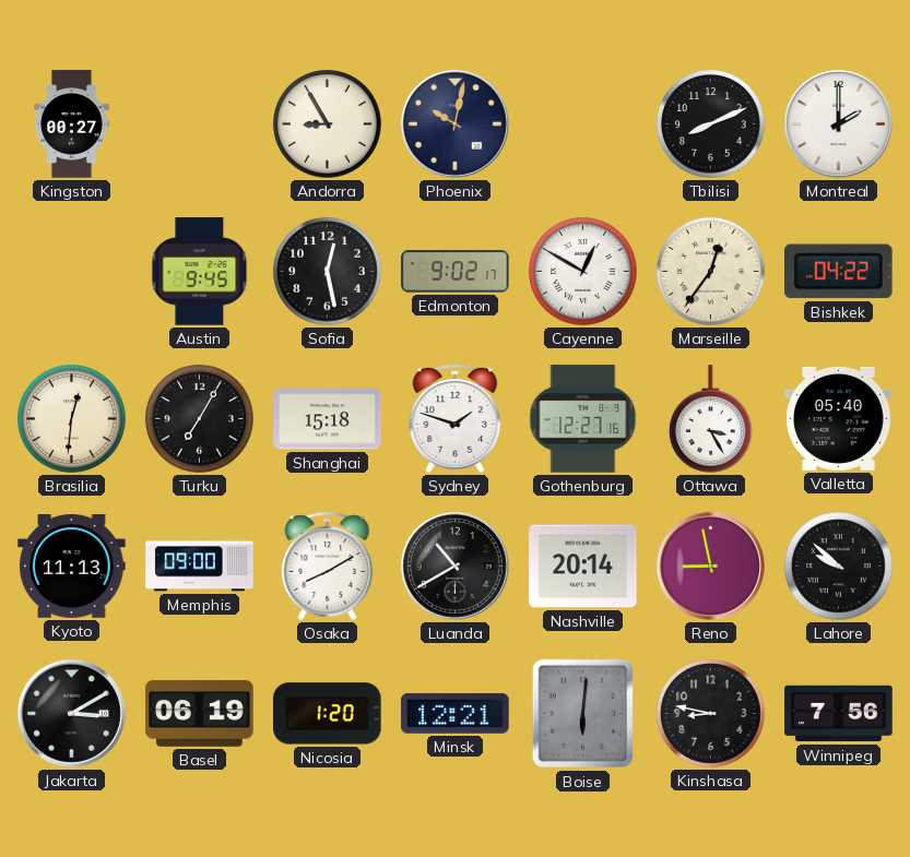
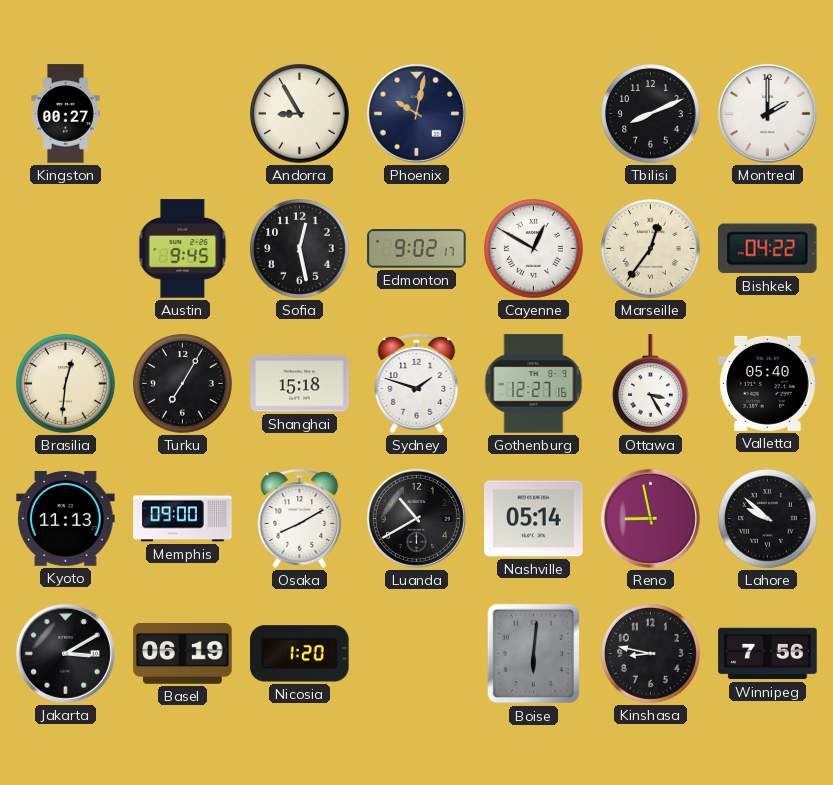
Nashville: 20:14 -> 05:14 (534, 519)
Minsk: 12:21 -> none (456, 714)
